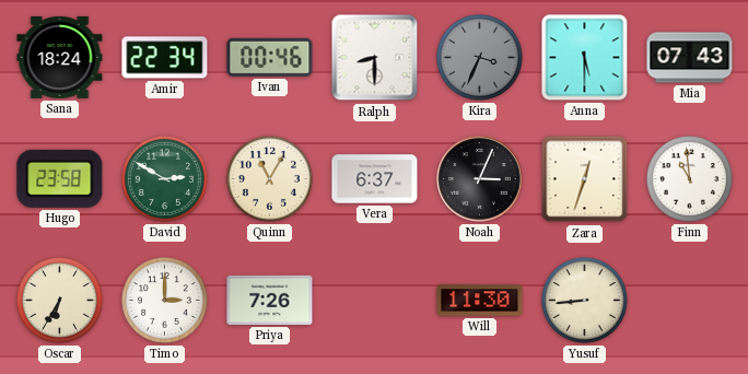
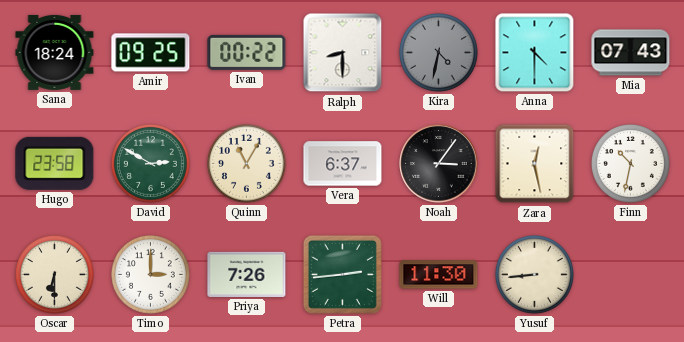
Amir: 22:34 -> 09:25 (151, 53)
Ivan: 00:46 -> 00:22 (247, 52)
Kira: 3:34 -> 4:32 (438, 52)
Anna: 5:30 -> 4:30 (535, 53)
Noah: 3:04 -> 3:06 (439, 164)
Zara: 12:33 -> 12:28 (535, 164)
Finn: 10:59 -> 10:32 (630, 163)
Oscar: 6:35 -> 6:30 (54, 274)
Petra: none -> 2:44 (342, 274)
